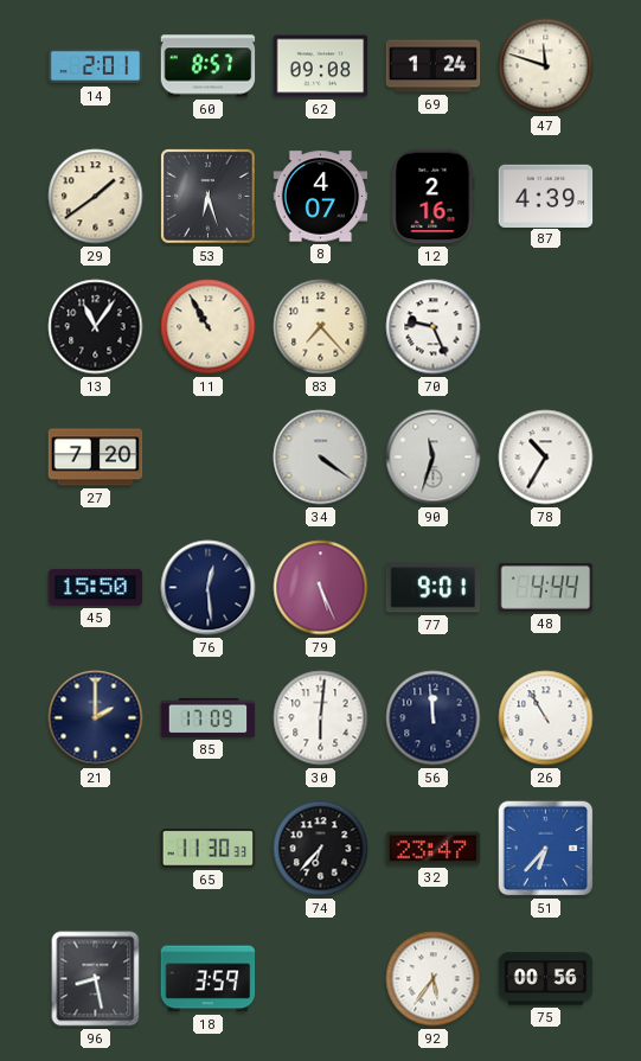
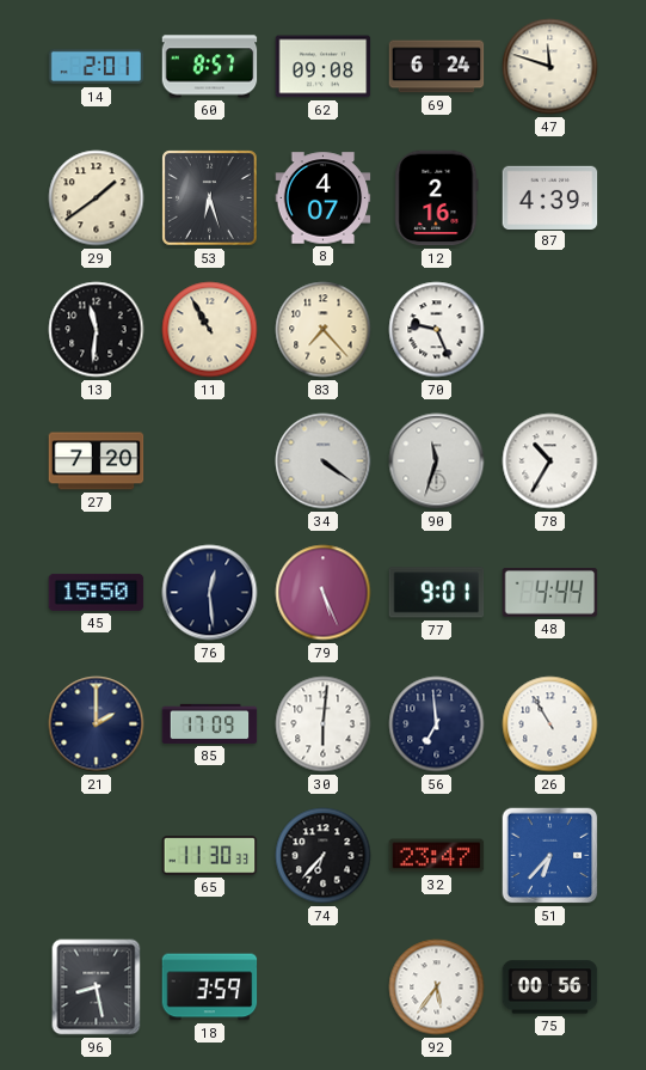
69: 1:24 -> 6:24 (437, 67)
13: 11:06 -> 11:31 (97, 330)
56: 11:59 -> 6:59 (437, 724)
